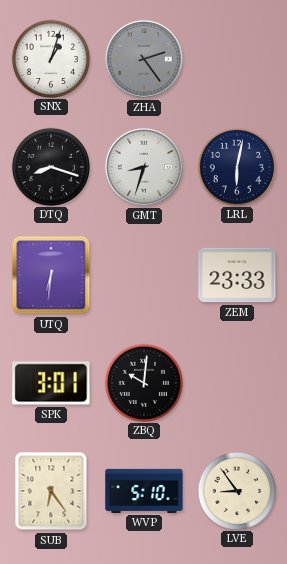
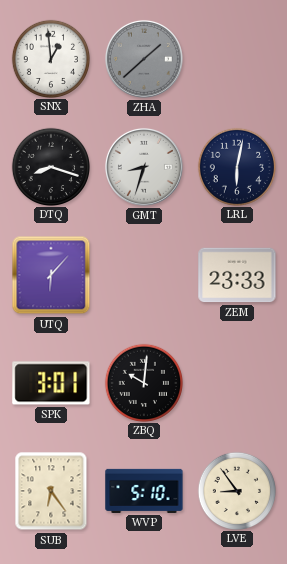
SNX: 1:03 -> 12:59 (50, 58)
ZHA: 2:24 -> 1:38 (144, 59)
UTQ: 6:31 -> 6:07 (51, 275)
